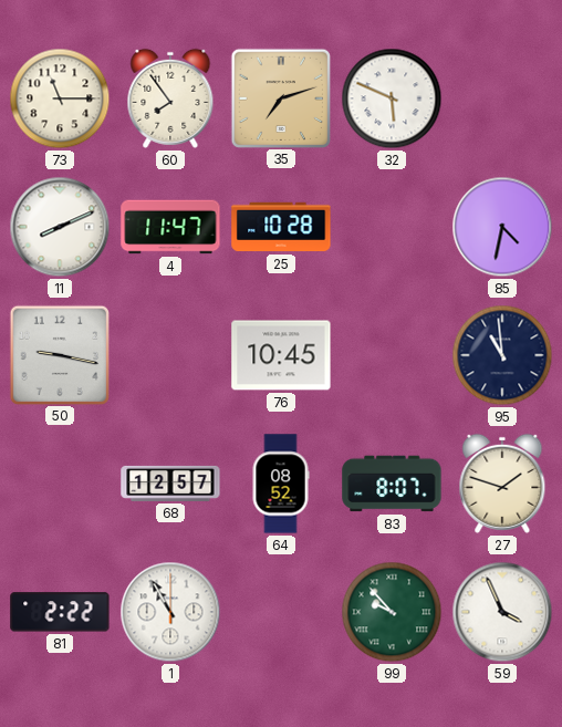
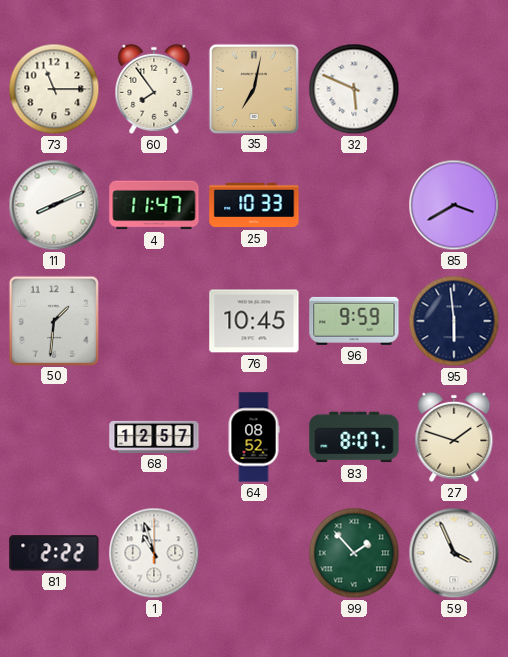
35: 7:12 -> 7:02 (253, 88)
25: 10:28 -> 10:33 (254, 205)
85: 4:32 -> 3:40 (454, 205)
50: 9:17 -> 1:31 (53, 320)
96: none -> 9:59 (354, 321)
95: 10:59 -> 5:59 (454, 321)
1: 10:55 -> 10:57 (154, 553)
99: 9:53 -> 1:53 (354, 553)
